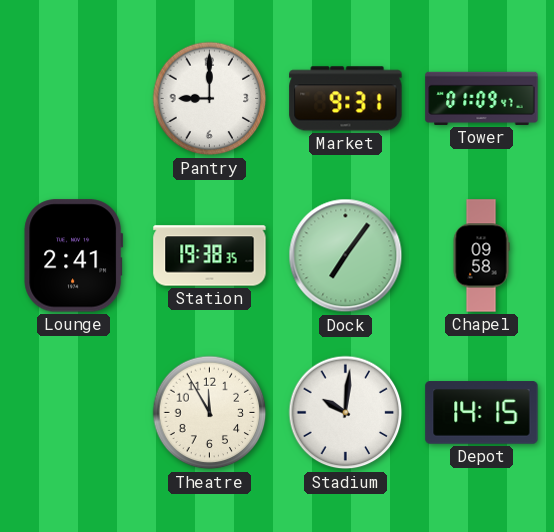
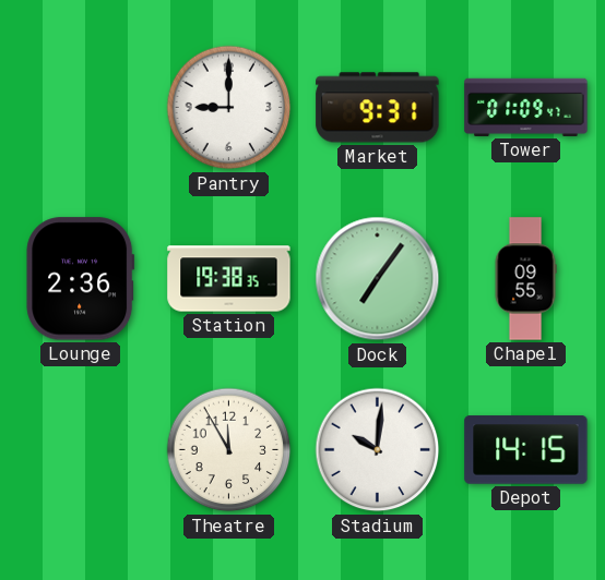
Lounge: 2:41 -> 2:36 (81, 279)
Chapel: 09:58 -> 09:55 (525, 279)
